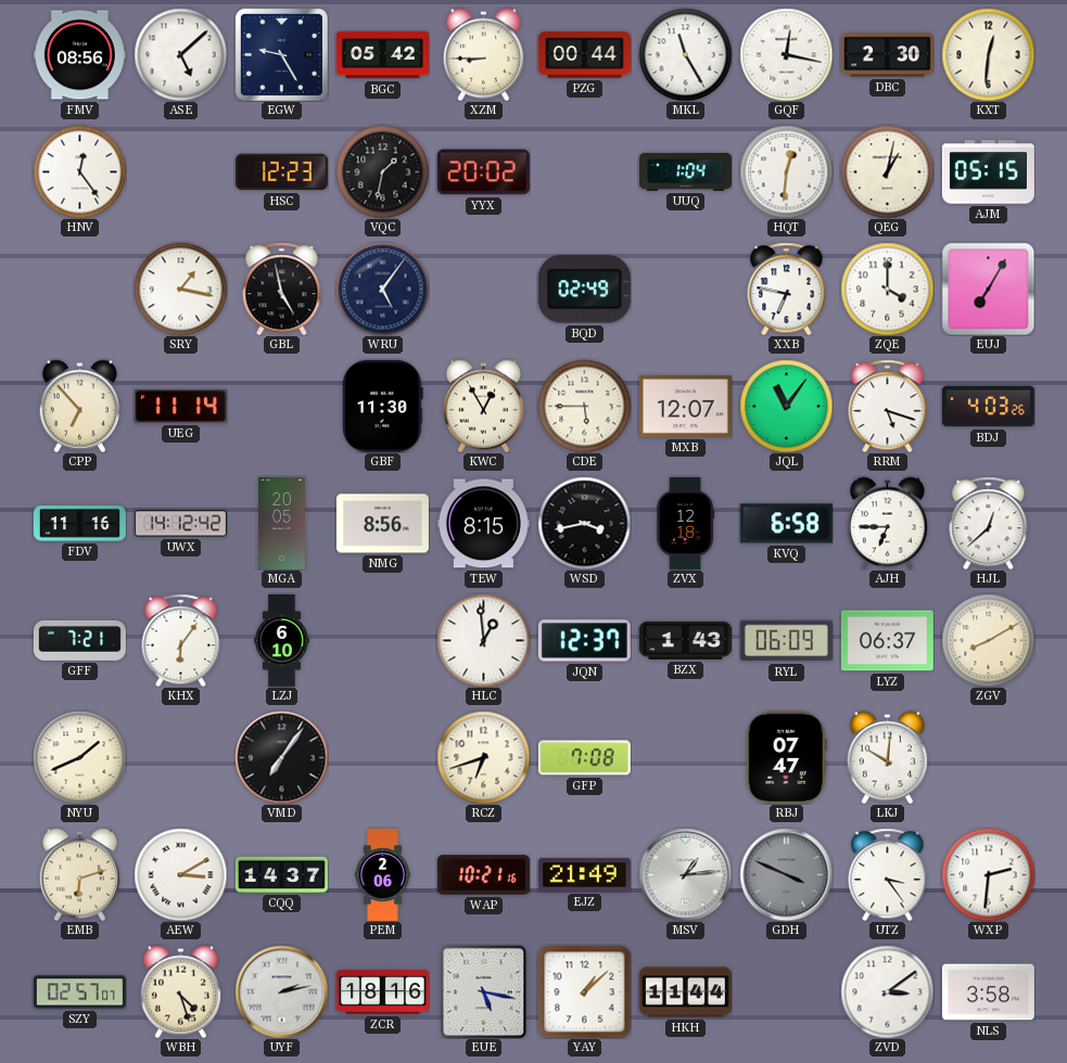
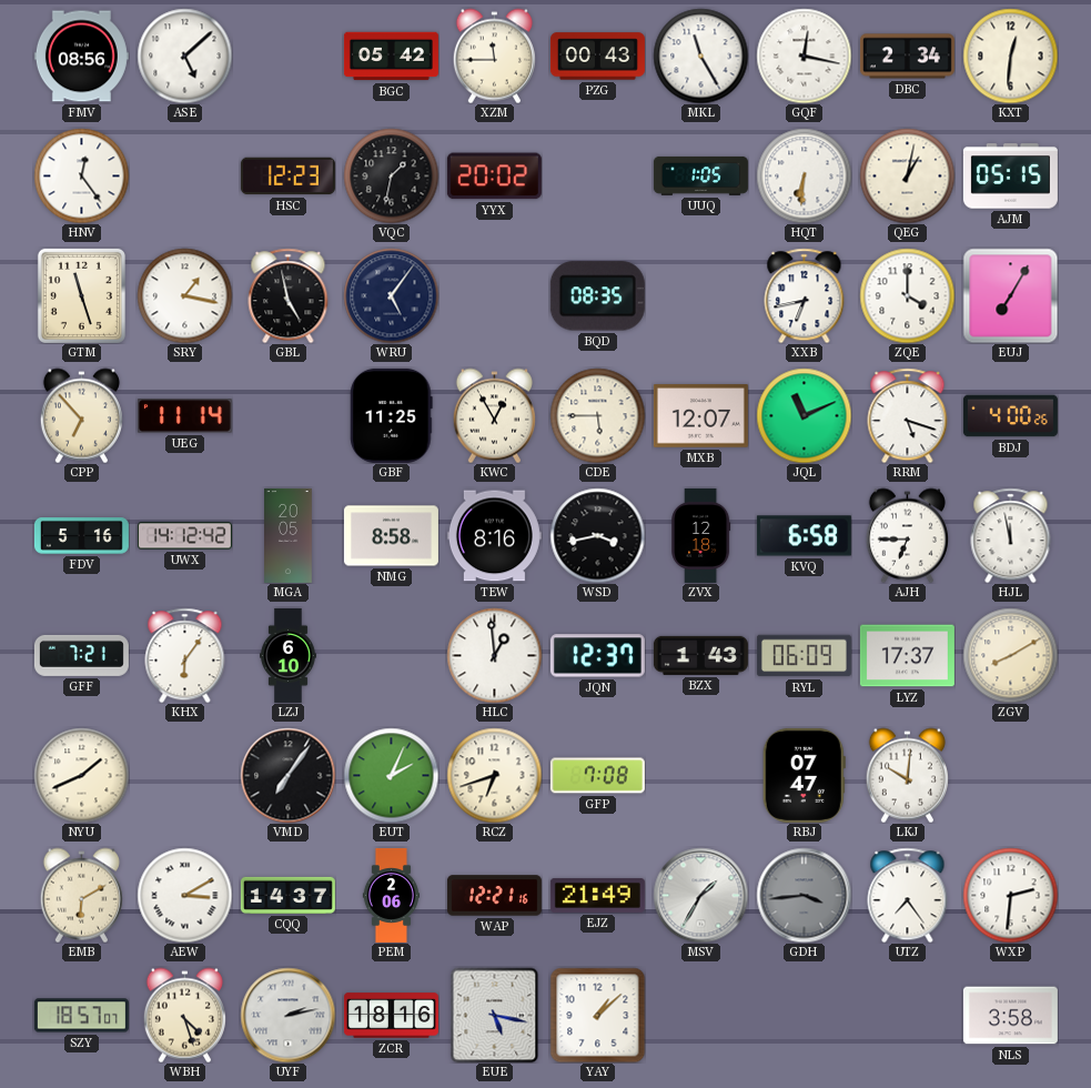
EGW: 9:25 -> none (281, 54)
XZM: 8:45 -> 11:45 (494, 56)
PZG: 00:44 -> 00:43 (597, 57)
DBC: 2:30 -> 2:34 (907, 57)
UUQ: 1:04 -> 1:05 (700, 175)
HQT: 12:31 -> 6:31 (804, 175)
GTM: none -> 11:27 (81, 295)
BQD: 02:49 -> 08:35 (597, 296)
XXB: 6:47 -> 6:43 (805, 295)
GBF: 11:30 -> 11:25 (392, 415)
JQL: 11:06 -> 11:11 (804, 415)
BDJ: 4:03 -> 4:00 (1010, 416)
FDV: 11:16 -> 5:16 (81, 536)
NMG: 8:56 -> 8:58 (391, 536)
TEW: 8:15 -> 8:16 (494, 536)
HJL: 12:38 -> 11:58 (1011, 535)
LYZ: 06:37 -> 17:37 (907, 656)
EUT: none -> 2:04 (391, 775)
EMB: 6:12 -> 6:10 (81, 895)
WAP: 10:21 -> 12:21 (494, 896)
MSV: 1:14 -> 1:35 (700, 895)
GDH: 3:49 -> 3:44 (804, 895)
UTZ: 3:24 -> 7:24 (908, 895)
SZY: 02:57 -> 18:57 (81, 1016)
HKH: 11:44 -> none (685, 992)
ZVD: 3:09 -> none (887, 991)
